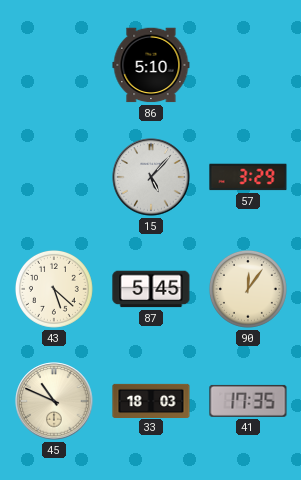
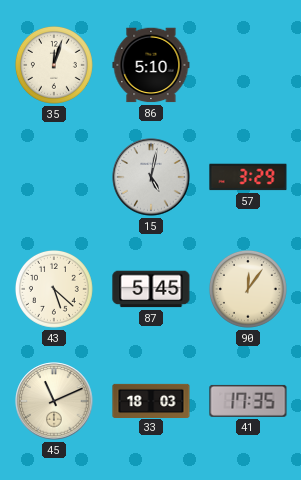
35: none -> 12:03 (54, 65)
15: 5:07 -> 5:02 (151, 177)
45: 10:49 -> 11:11 (54, 401)
